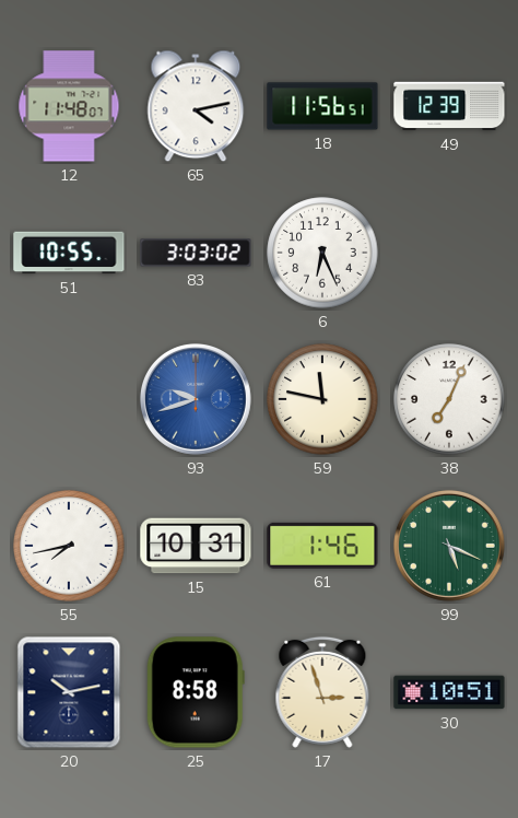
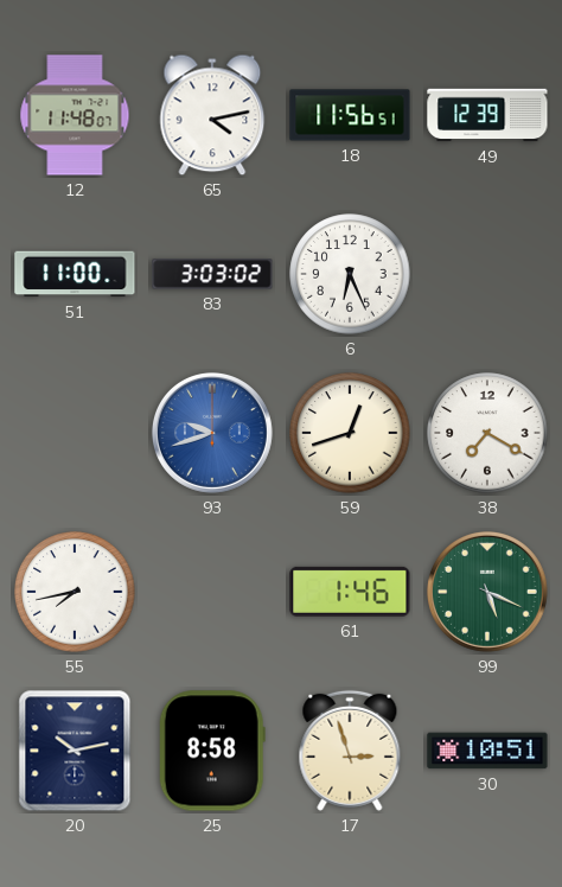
51: 10:55 -> 11:00 (75, 274)
59: 11:47 -> 12:42 (350, 433)
38: 7:04 -> 7:20 (487, 433)
15: 10:31 -> none (196, 546)
